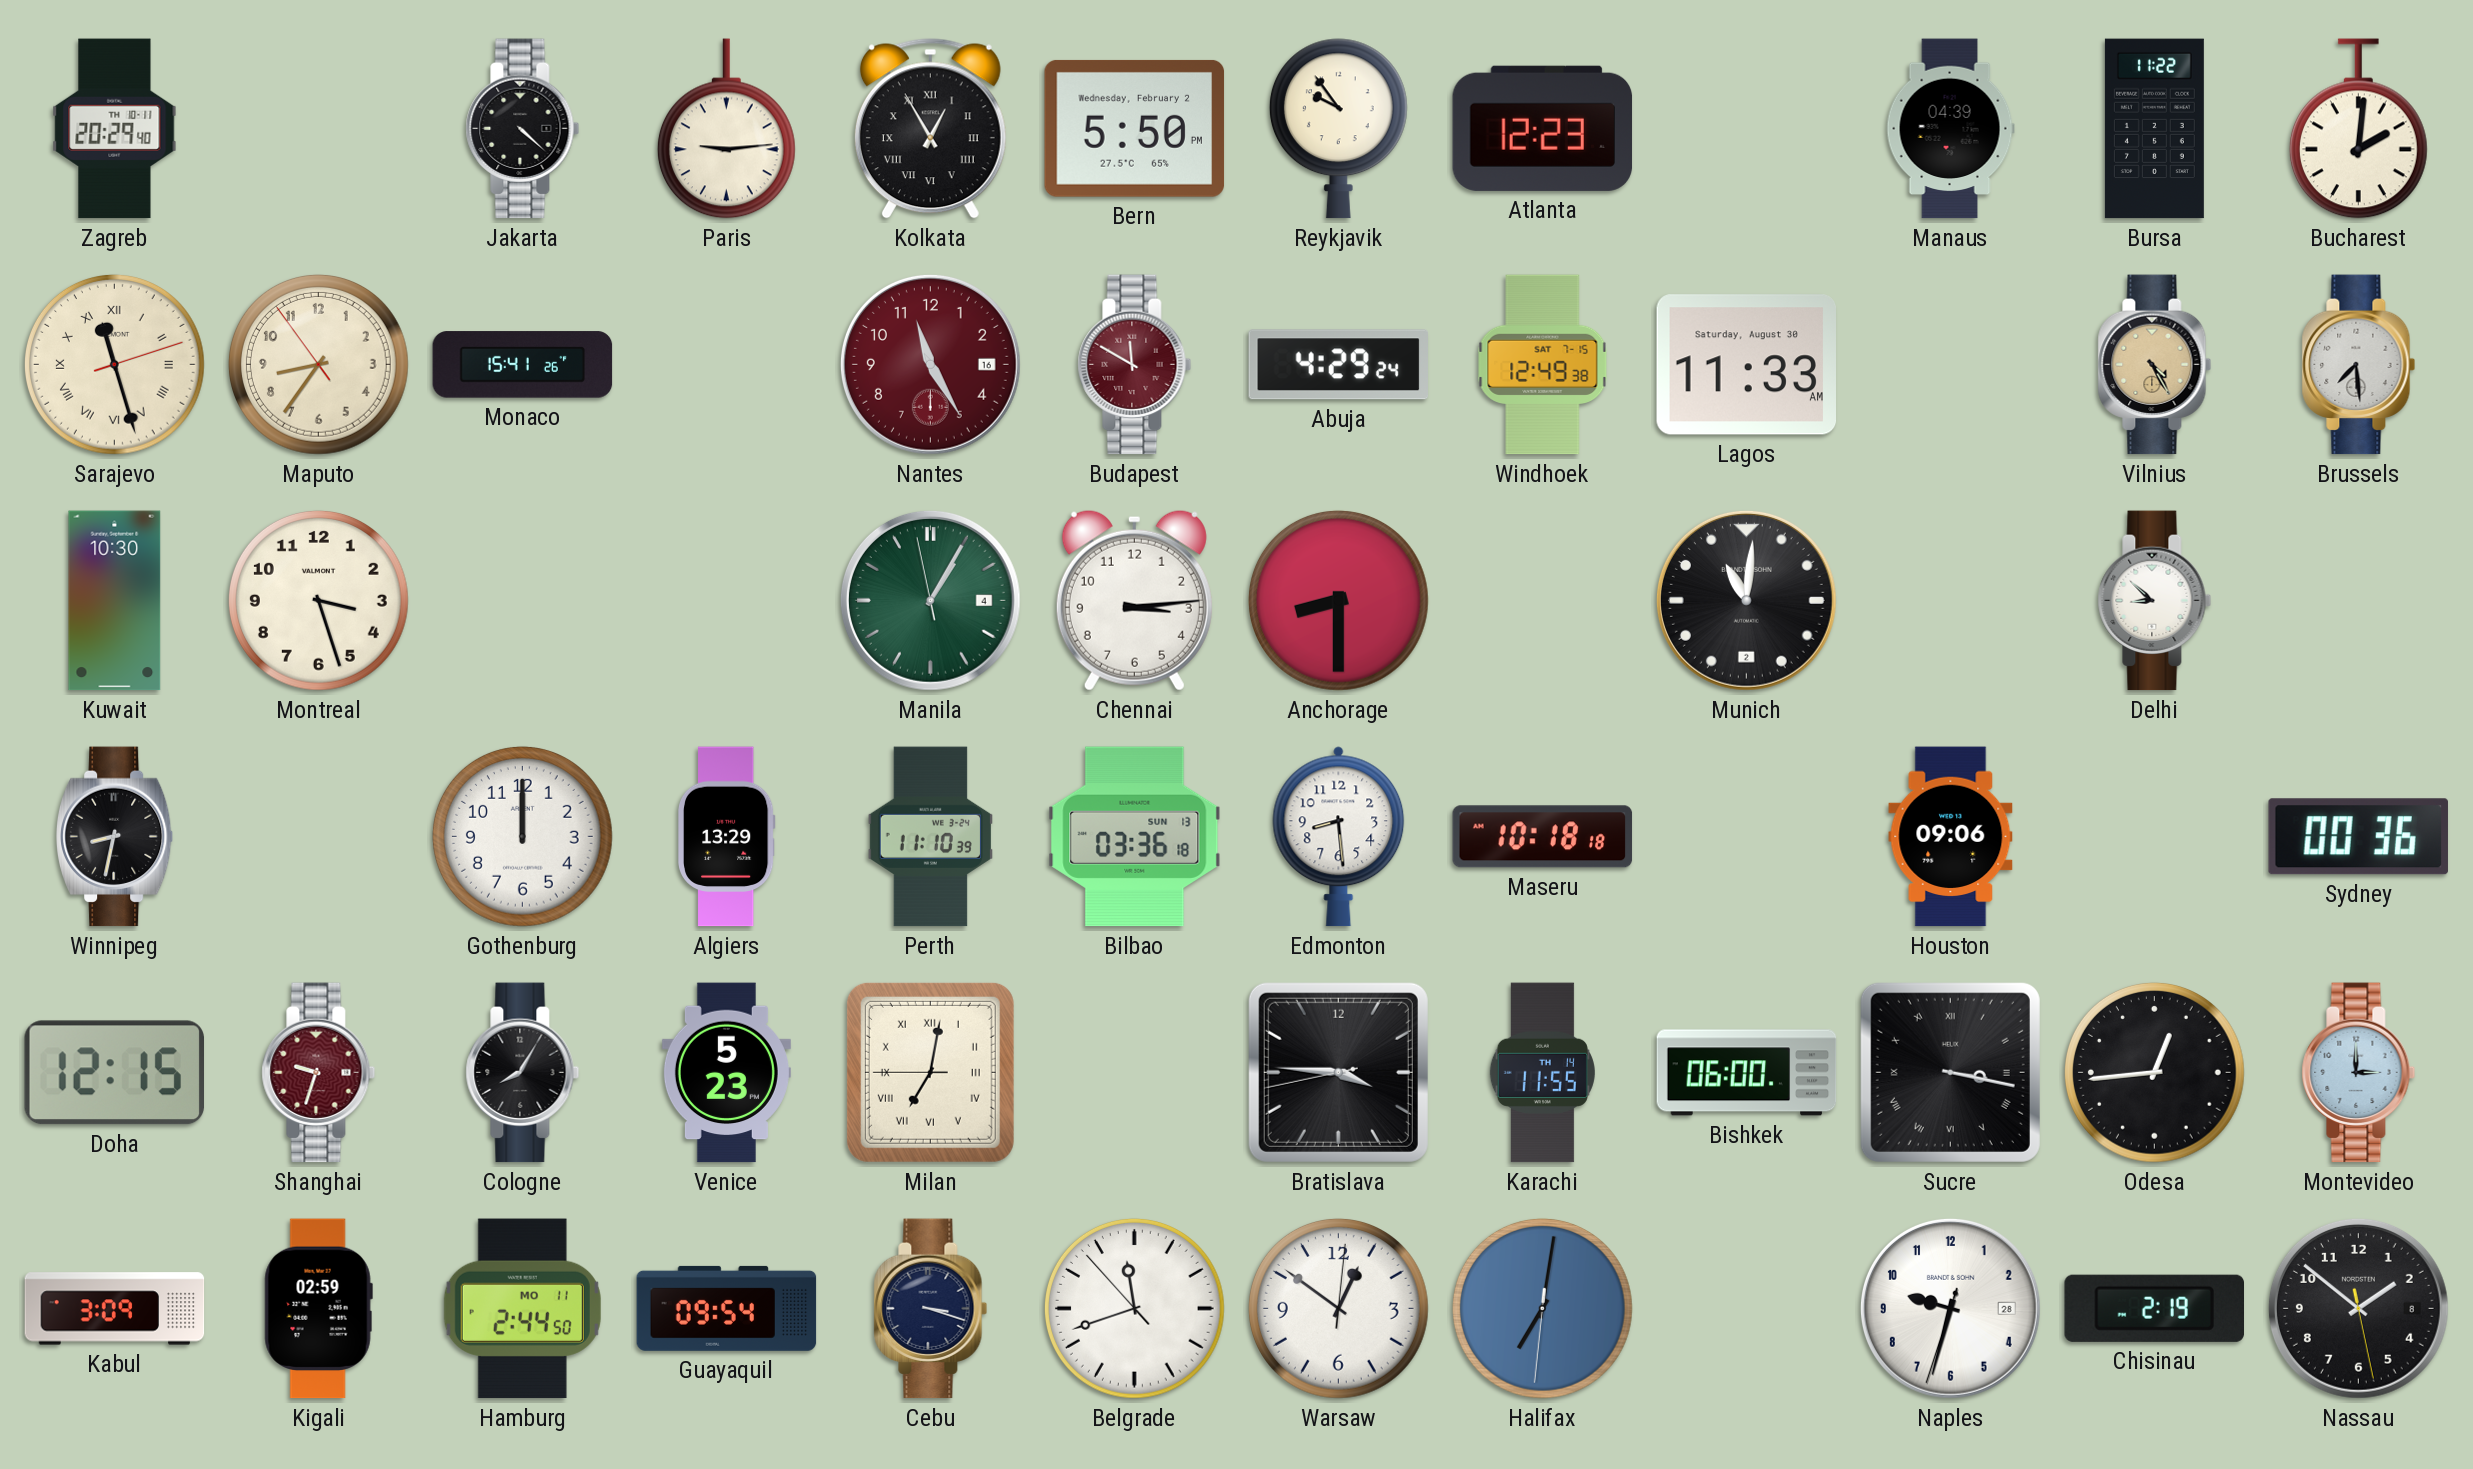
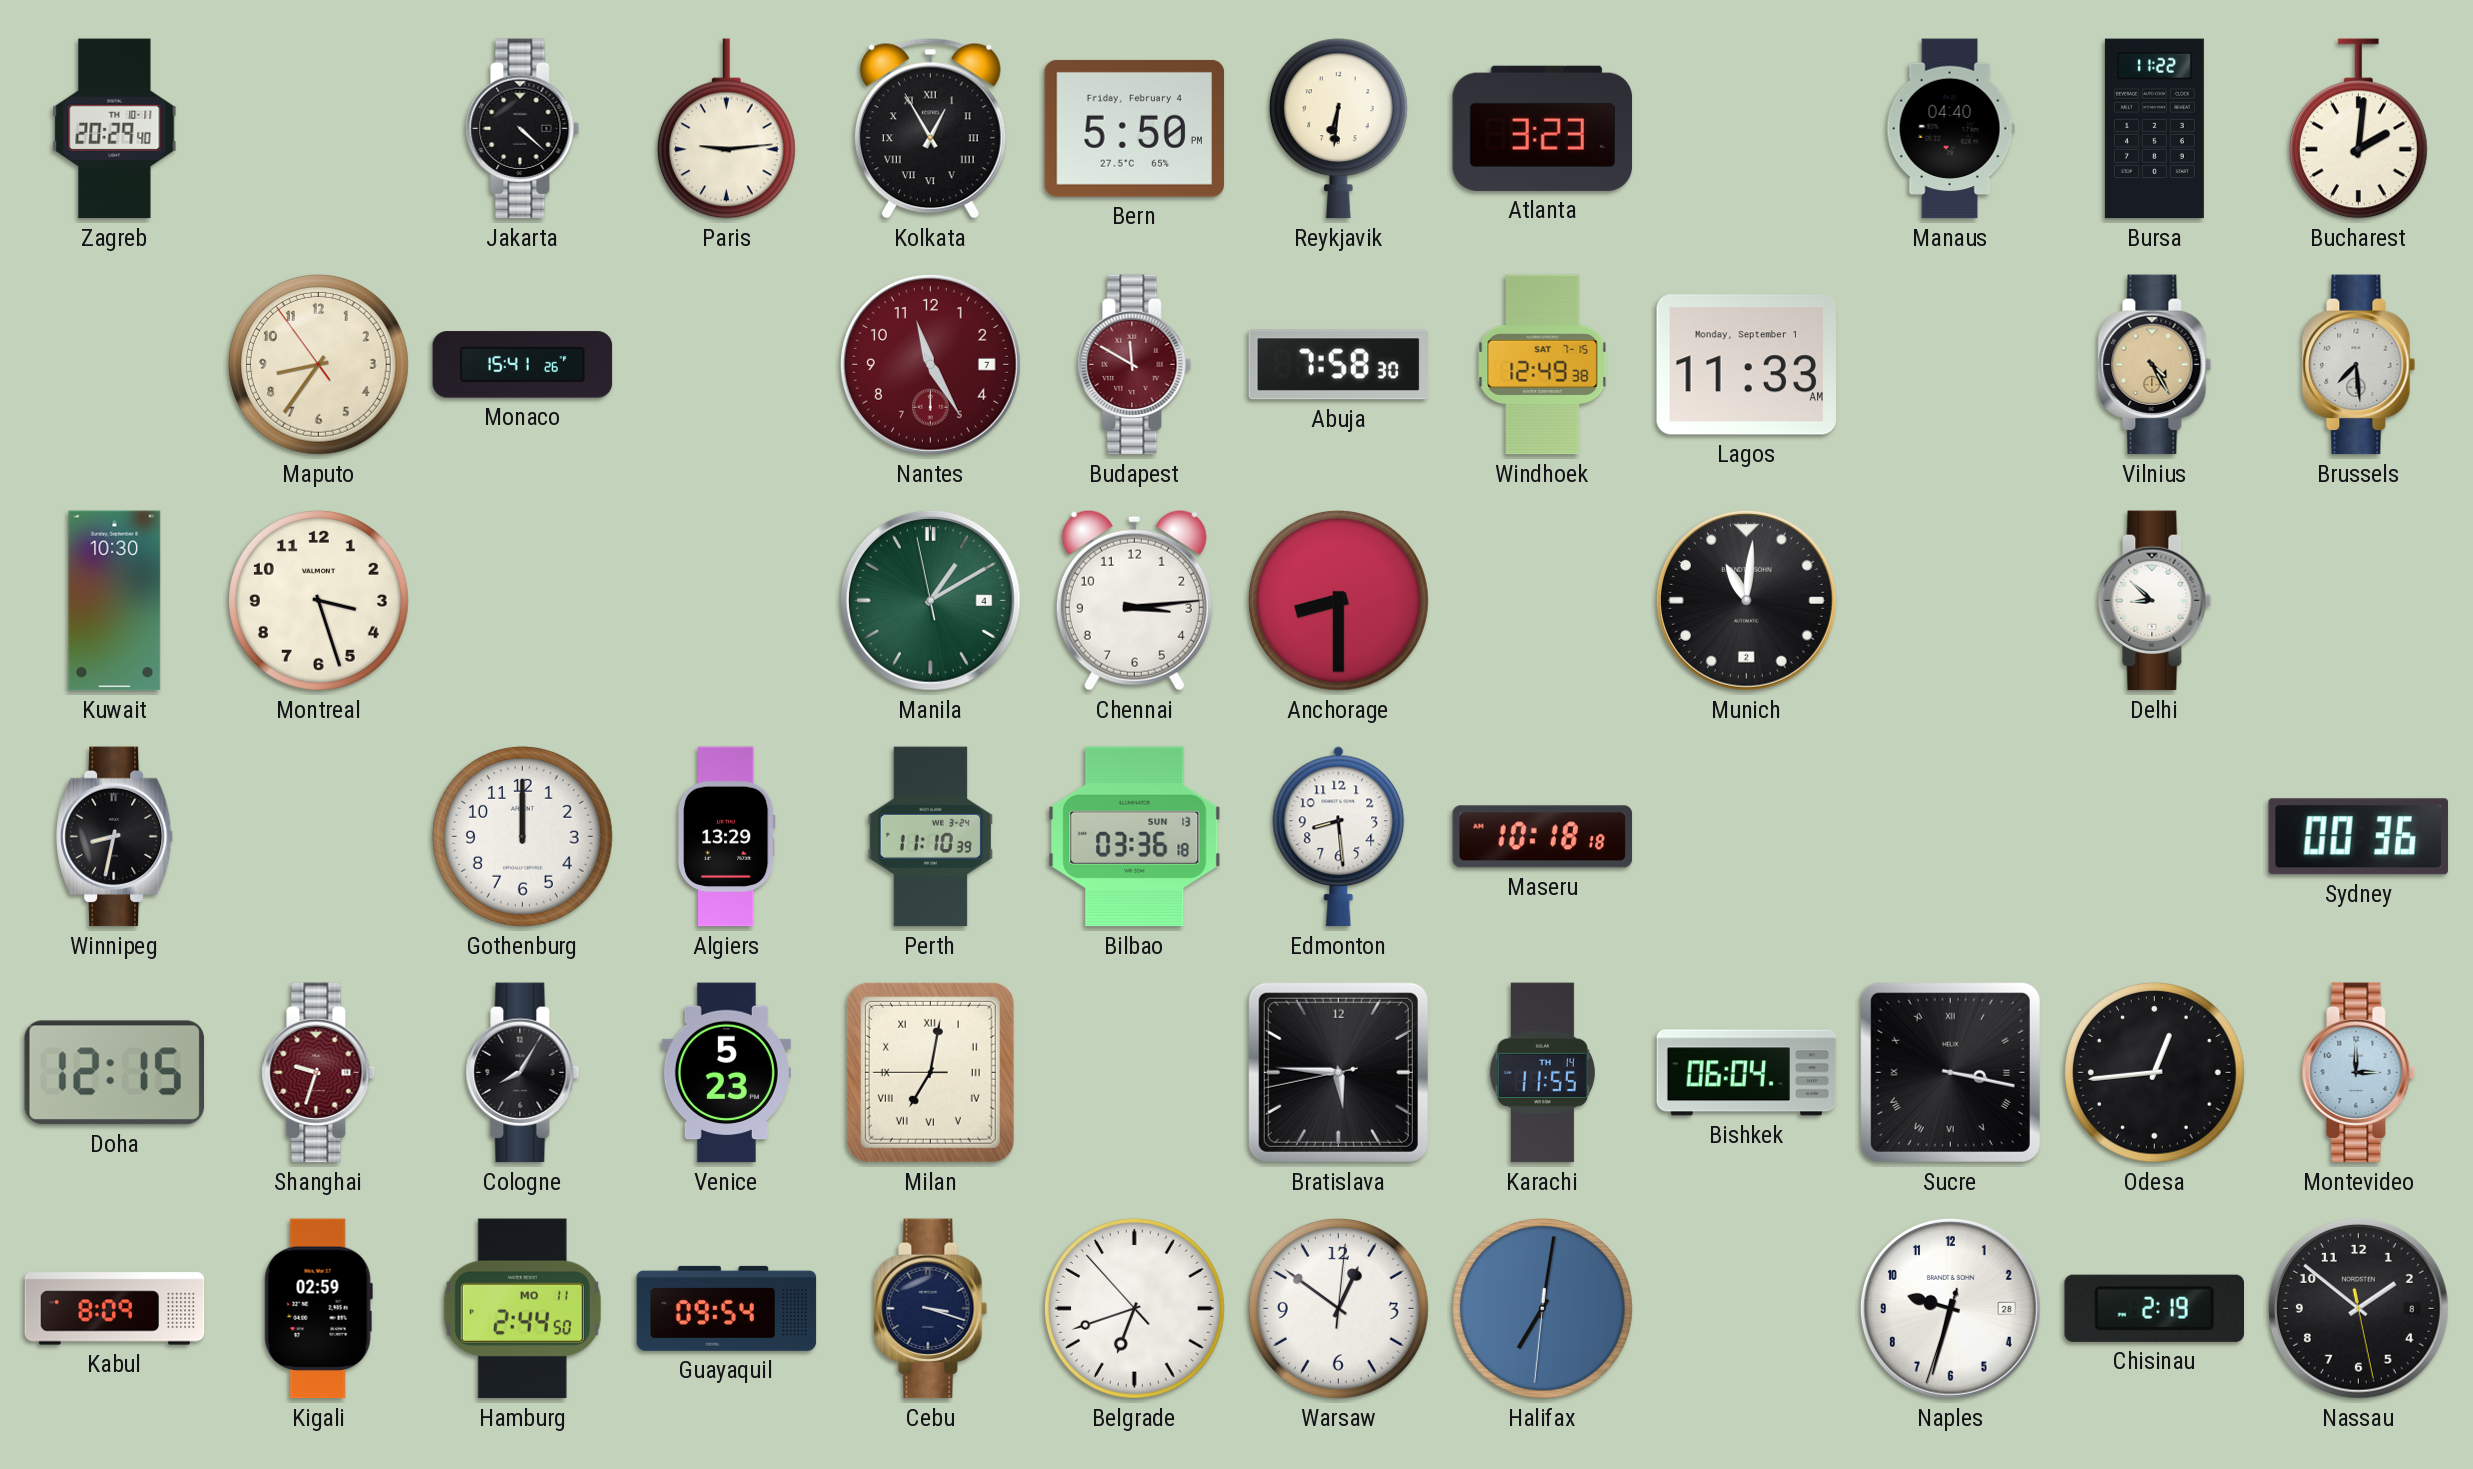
Bern date: Wednesday, February 2 -> Friday, February 4 (1135, 128)
Reykjavik: 9:54 -> 6:31 (1338, 129)
Atlanta: 12:23 -> 3:23 (1543, 128)
Manaus: 04:39 -> 04:40 (1950, 129)
Sarajevo: 11:27 -> none (114, 364)
Nantes date: 16 -> 7 (930, 364)
Abuja: 4:29 -> 7:58 (1338, 365)
Lagos date: Saturday, August 30 -> Monday, September 1 (1747, 365)
Manila: 1:04 -> 1:09 (930, 600)
Houston: 09:06 -> none (1951, 837)
Bratislava: 3:45 -> 5:45 (1338, 1072)
Bishkek: 06:00 -> 06:04 (1747, 1073)
Kabul: 3:09 -> 8:09 (115, 1309)
Belgrade: 11:41 -> 6:41 (1134, 1308)
